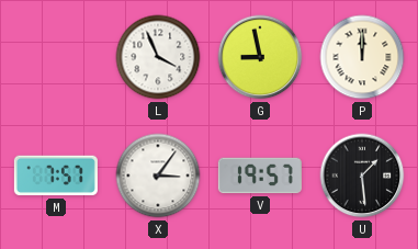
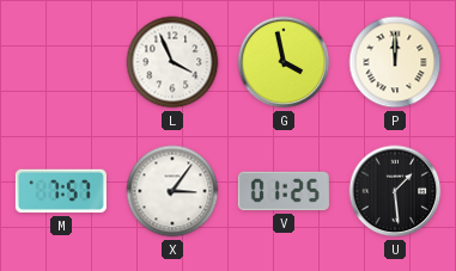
G: 8:58 -> 3:58 (284, 62)
V: 19:57 -> 01:25 (284, 191)
